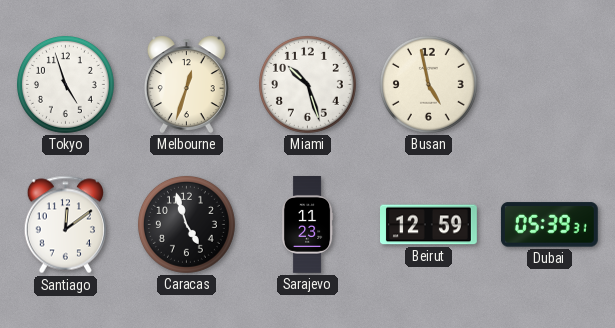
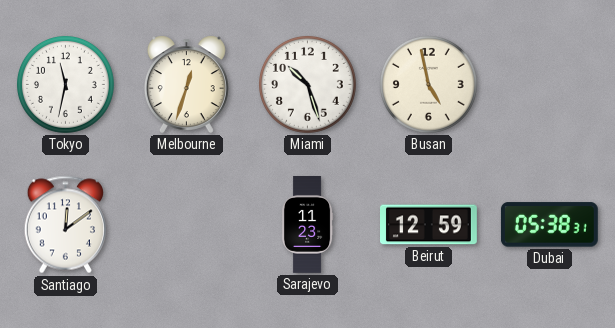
Tokyo: 4:57 -> 11:32 (65, 84)
Caracas: 4:57 -> none (186, 224)
Dubai: 05:39 -> 05:38 (549, 225)
